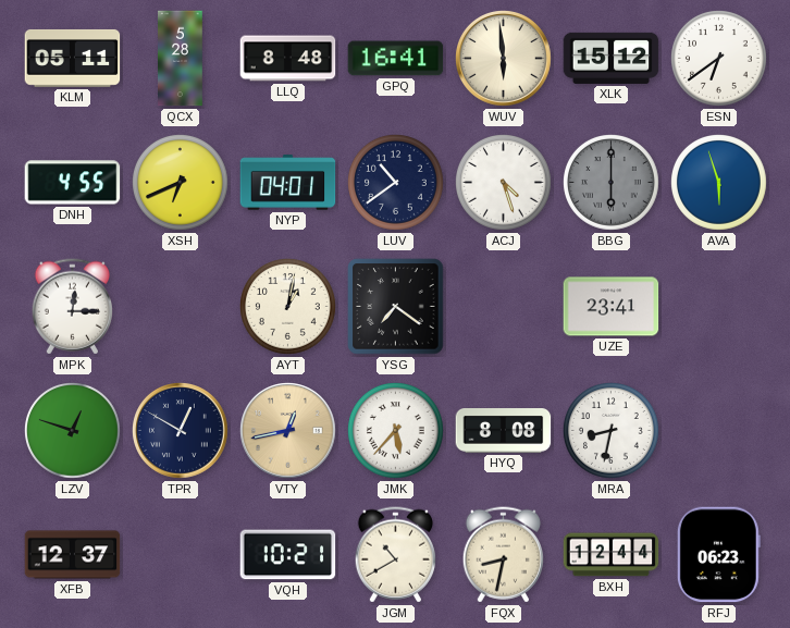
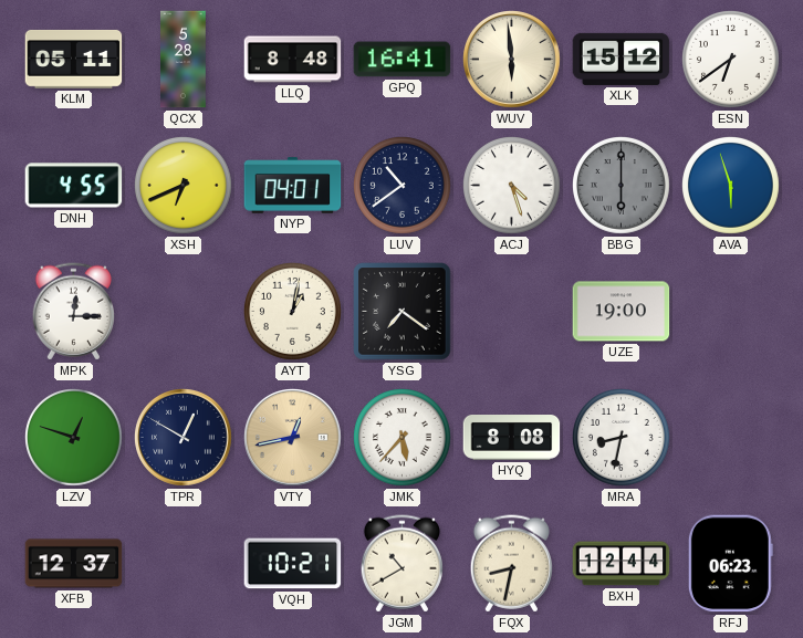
UZE: 23:41 -> 19:00 (622, 312)
